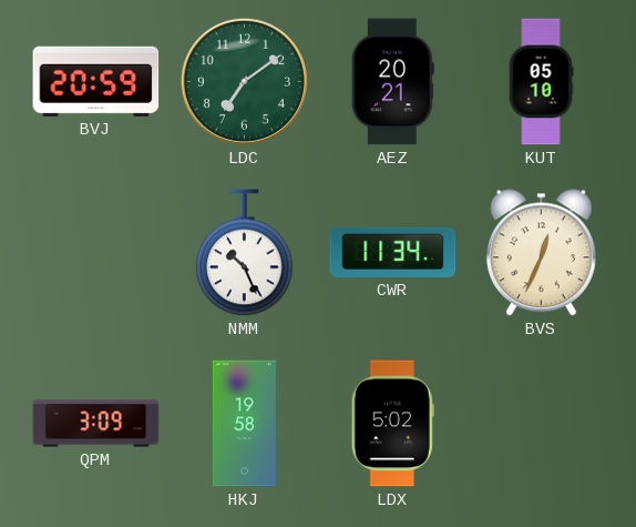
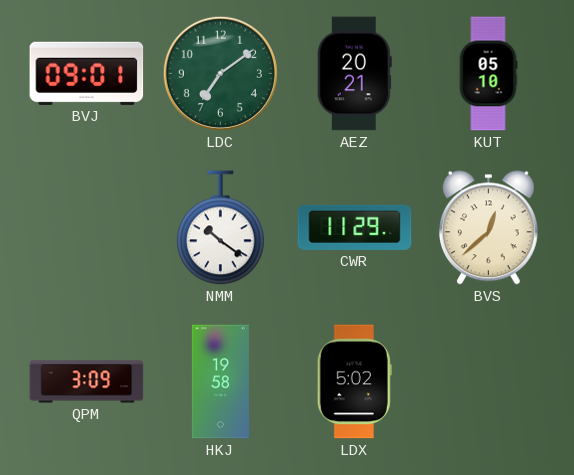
BVJ: 20:59 -> 09:01 (87, 73)
NMM: 10:26 -> 10:21 (221, 228)
CWR: 11:34 -> 11:29 (355, 227)
BVS: 12:34 -> 12:38 (488, 228)
